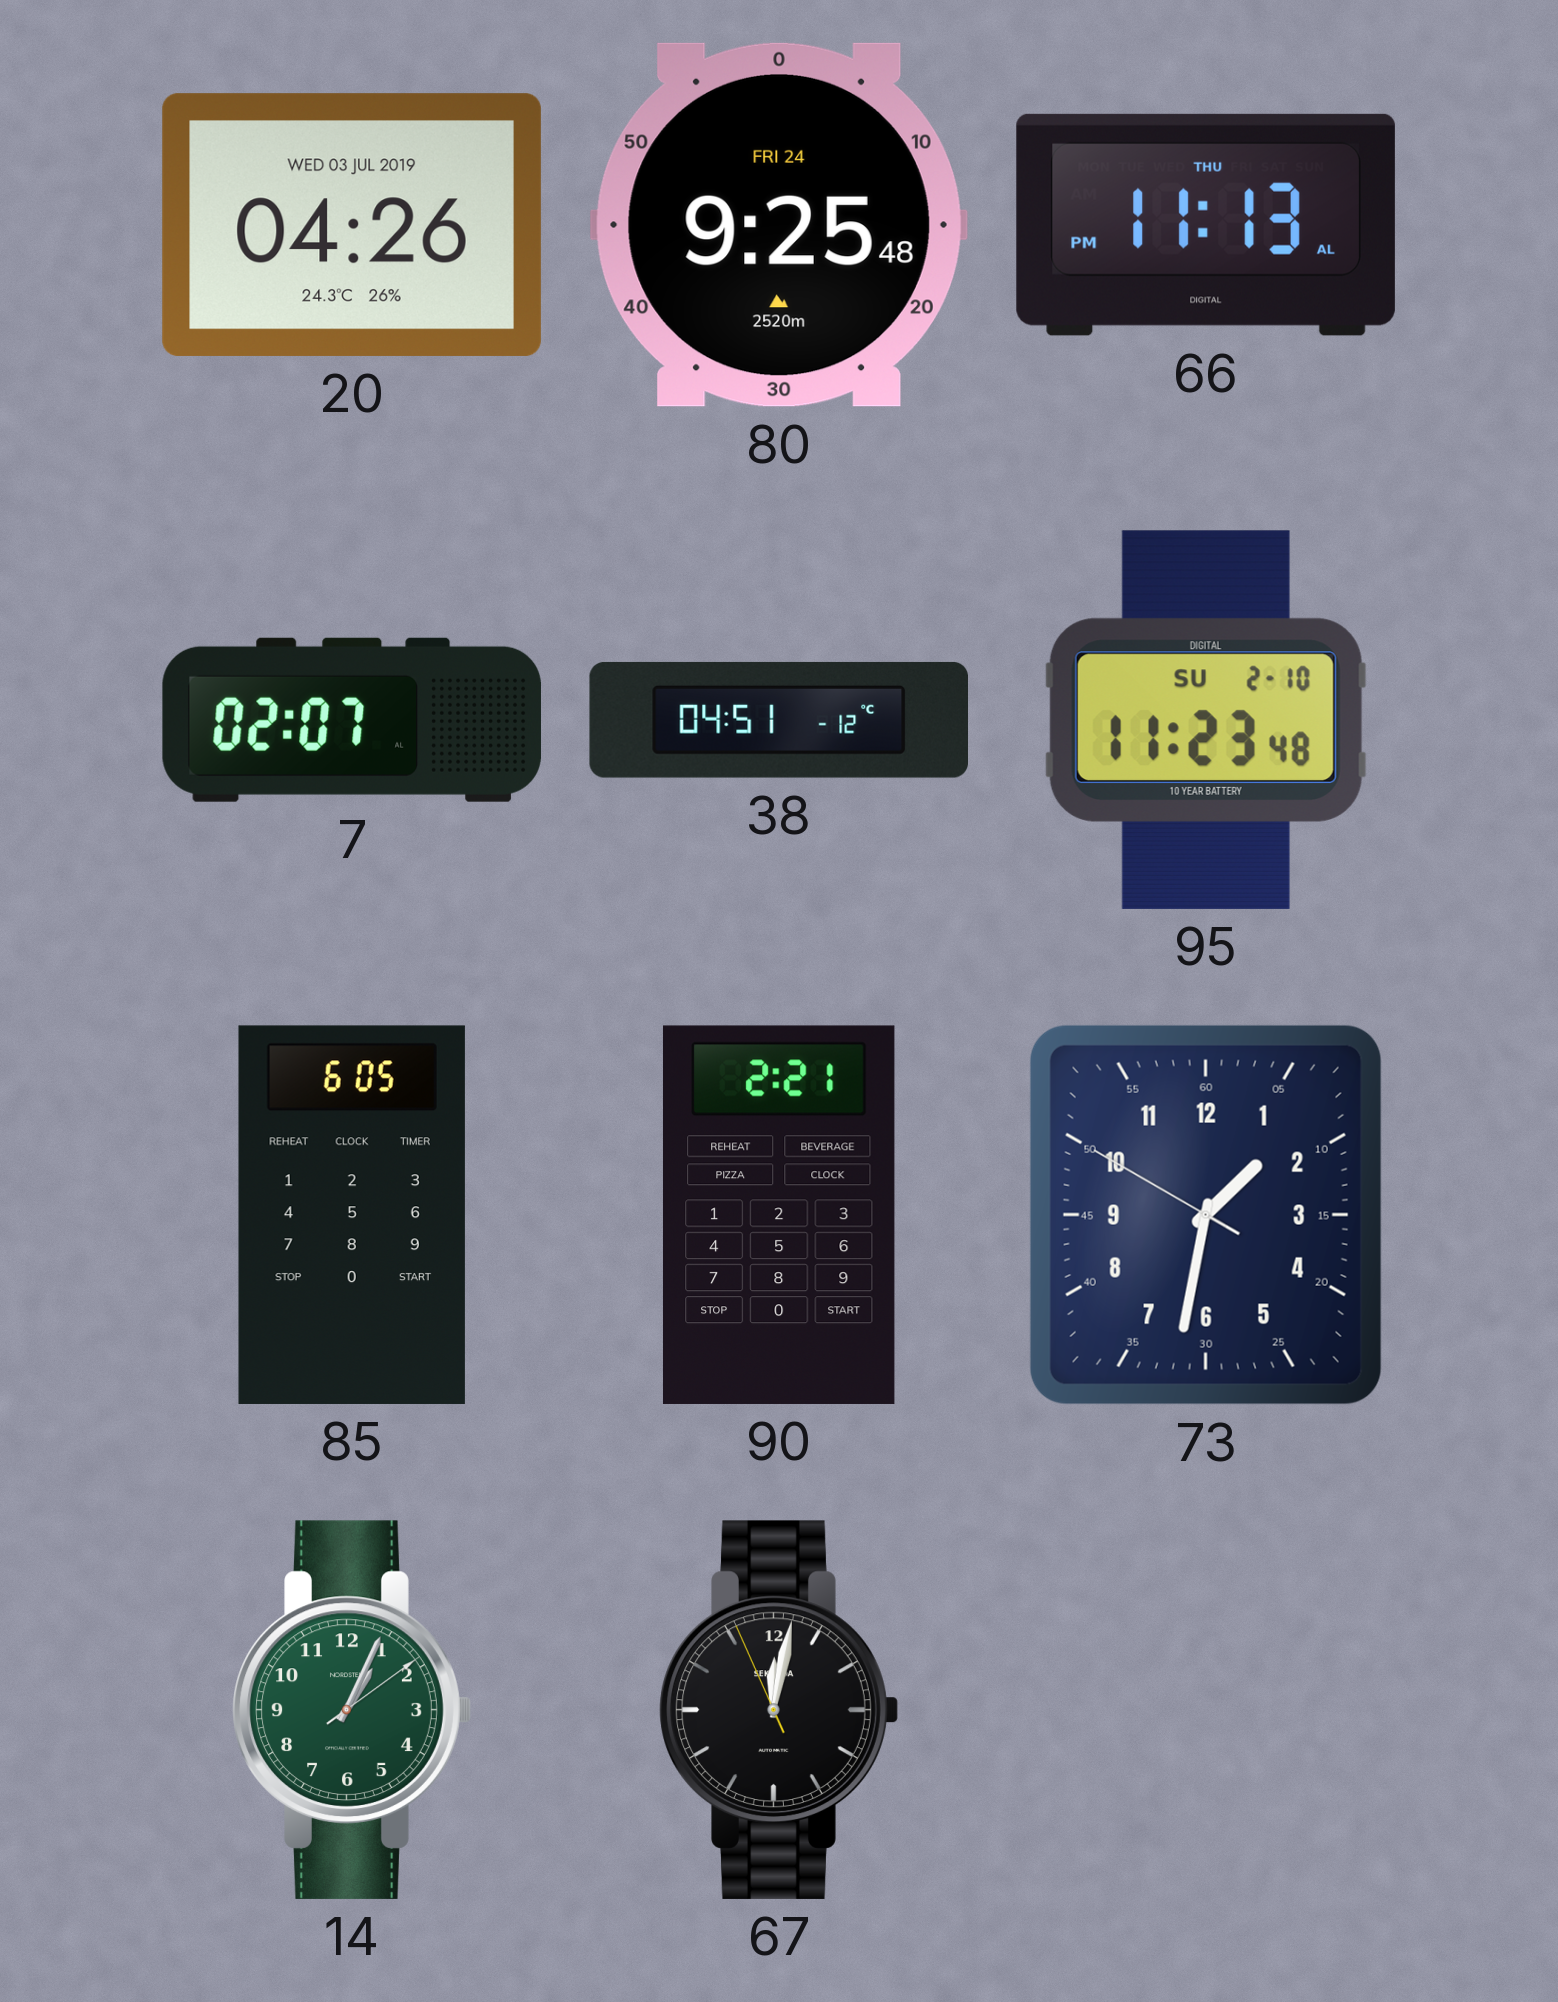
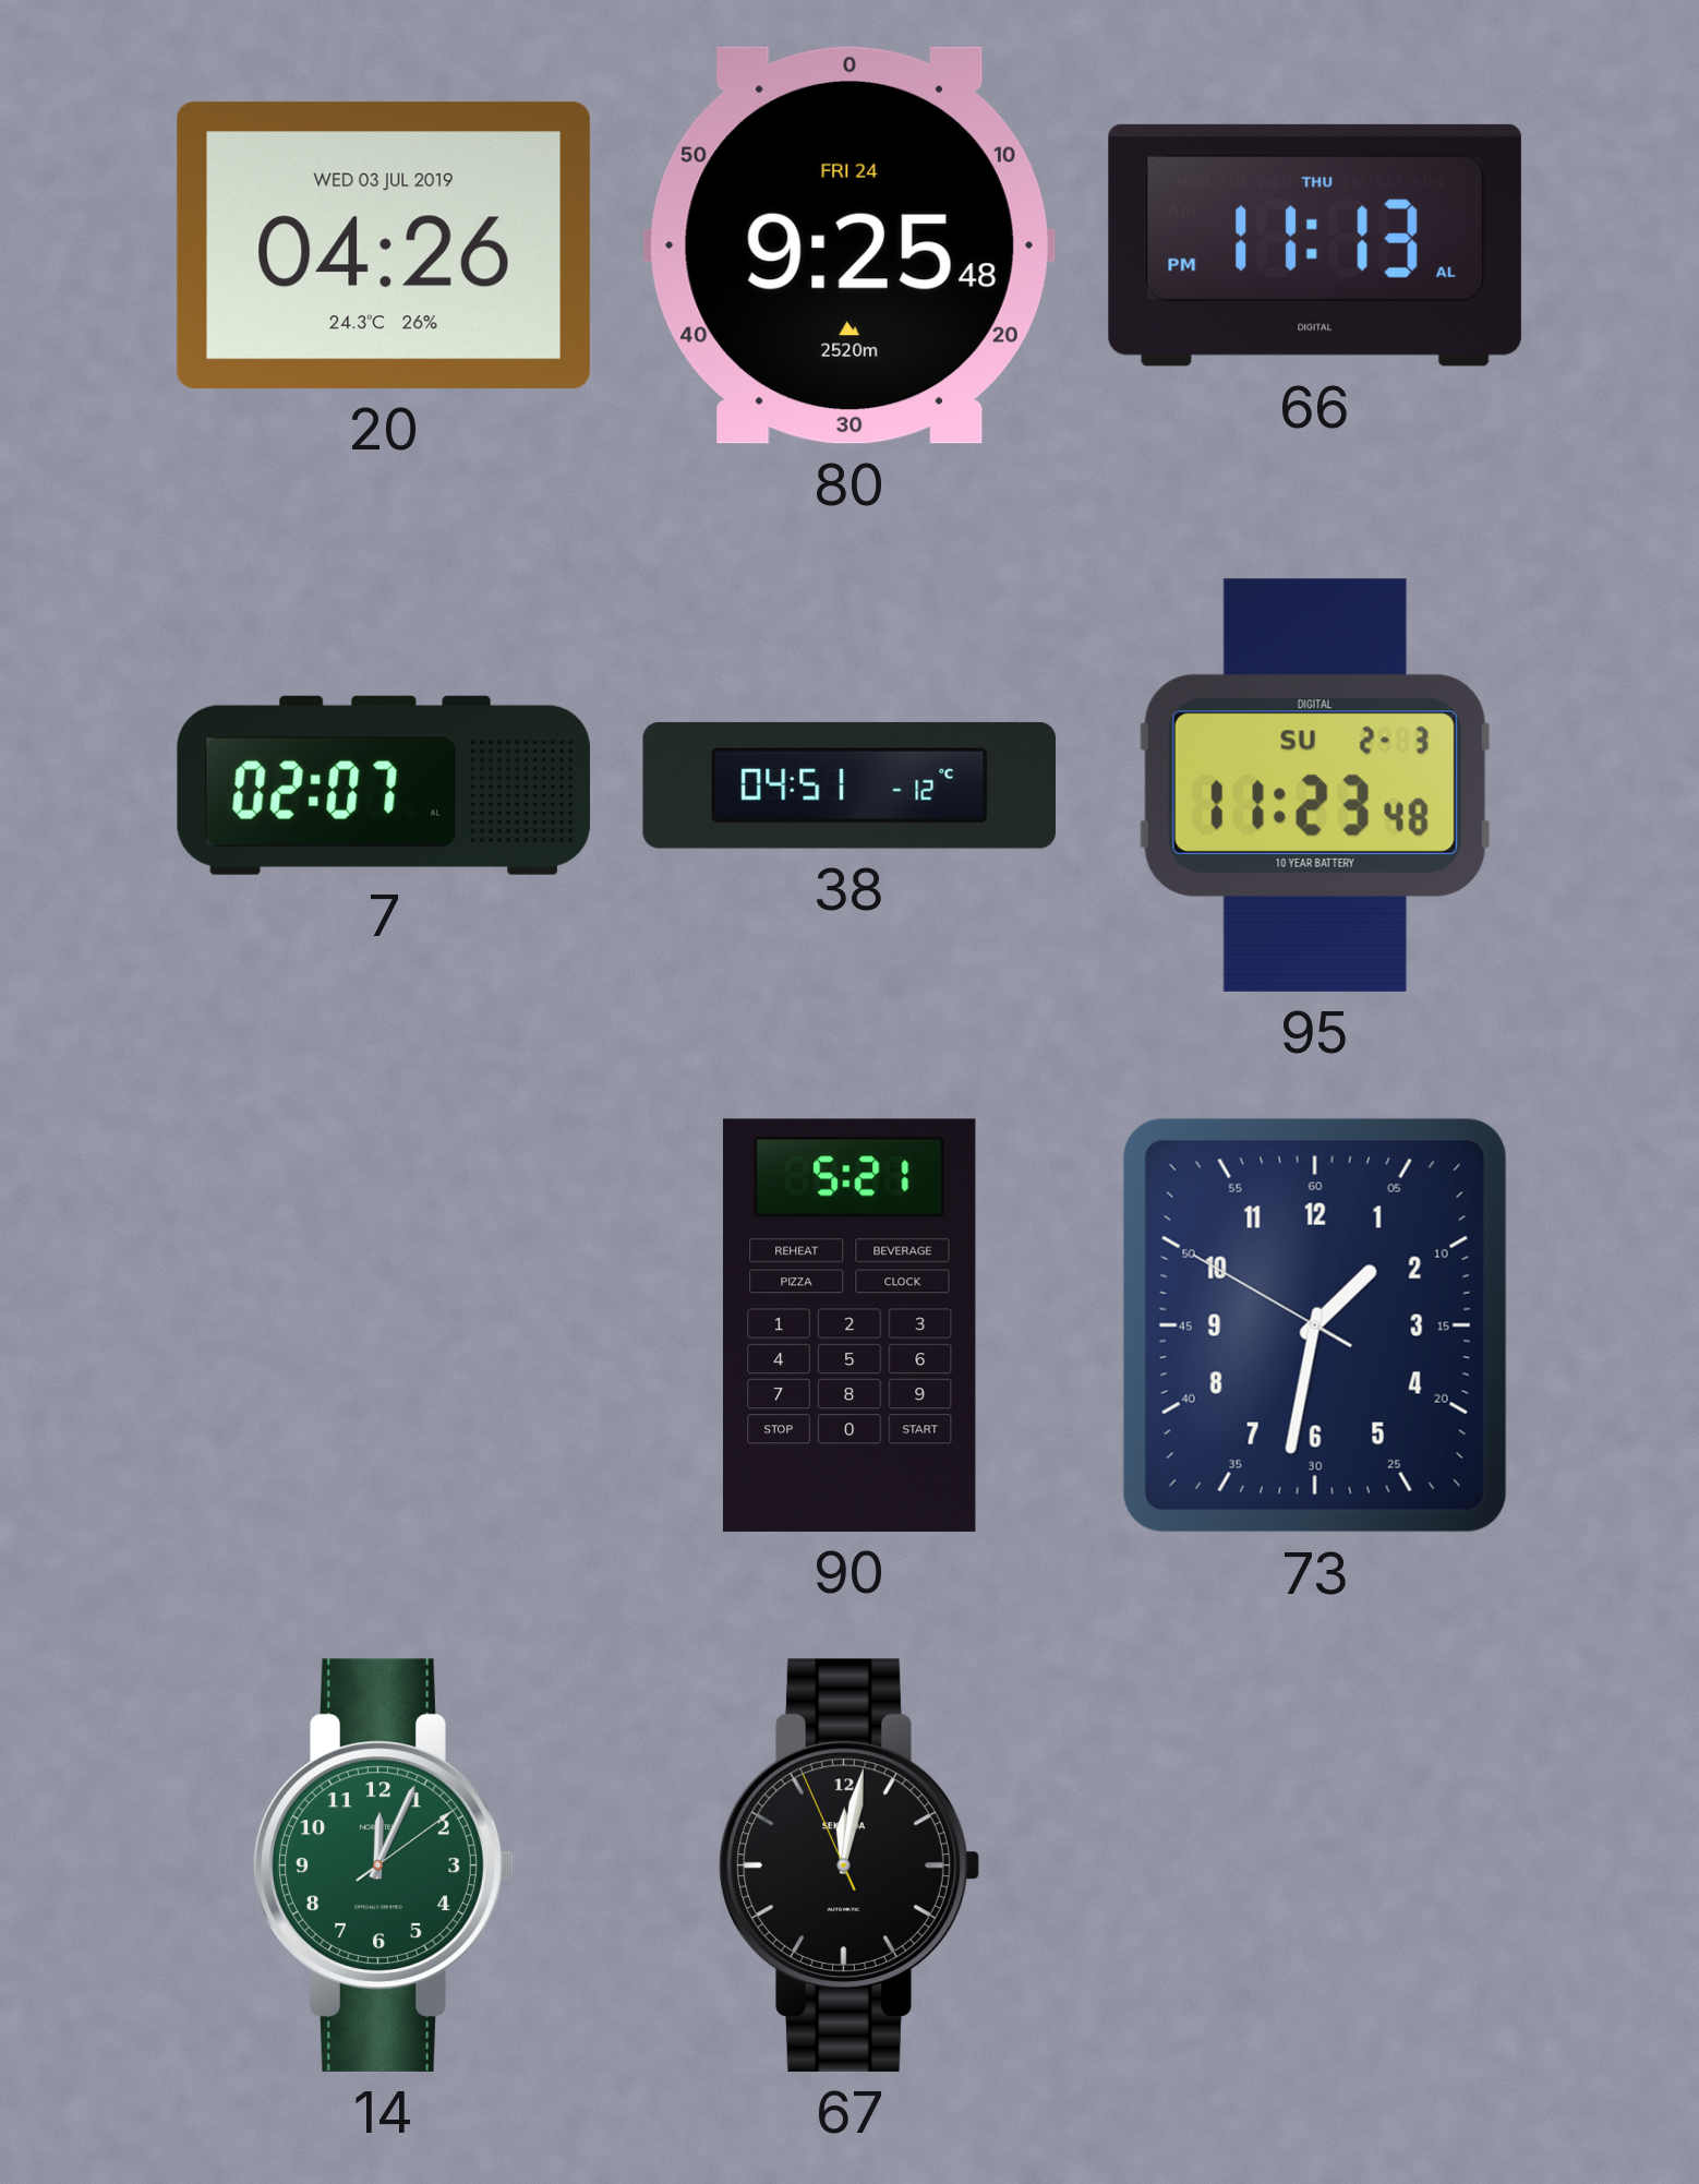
95 date: SU 2-10 -> SU 2-3 (1315, 785)
85: 6:05 -> none (352, 1215)
90: 2:21 -> 5:21 (849, 1325)
14: 1:04 -> 12:04 (384, 1865)
